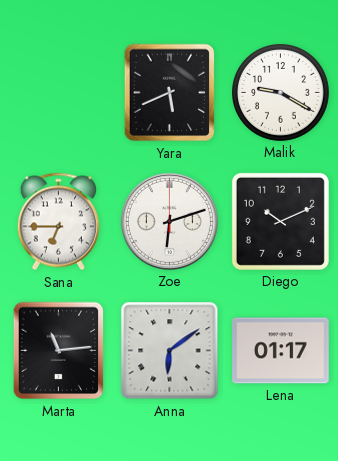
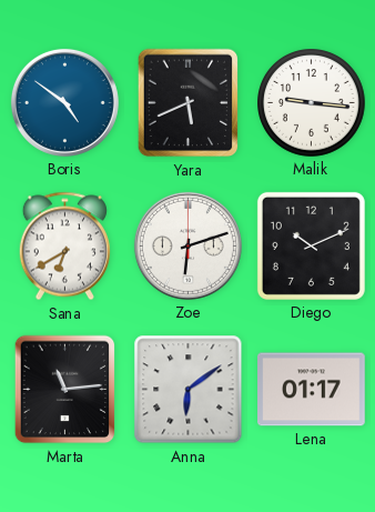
Boris: none -> 4:51 (64, 102)
Malik: 9:20 -> 9:16 (312, 103)
Sana: 6:45 -> 6:40 (64, 247)
